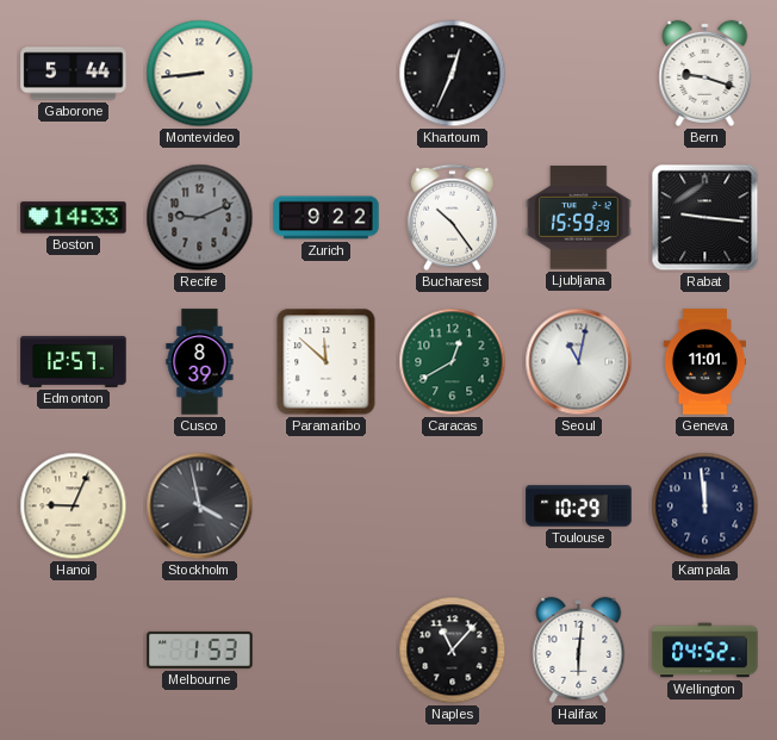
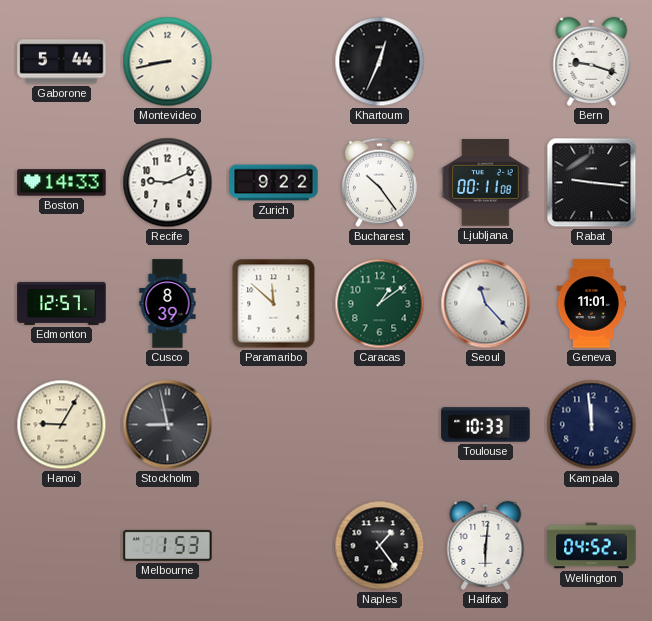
Montevideo: 8:44 -> 8:43 (168, 62)
Recife dial: grey -> white (168, 183)
Ljubljana: 15:59 -> 00:11 (486, 183)
Caracas: 12:40 -> 1:09 (380, 304)
Seoul: 11:02 -> 11:23 (486, 304)
Hanoi: 9:04 -> 9:05 (62, 425)
Stockholm: 3:58 -> 8:58 (168, 425)
Toulouse: 10:29 -> 10:33 (486, 425)
Naples: 11:07 -> 1:24 (380, 546)
